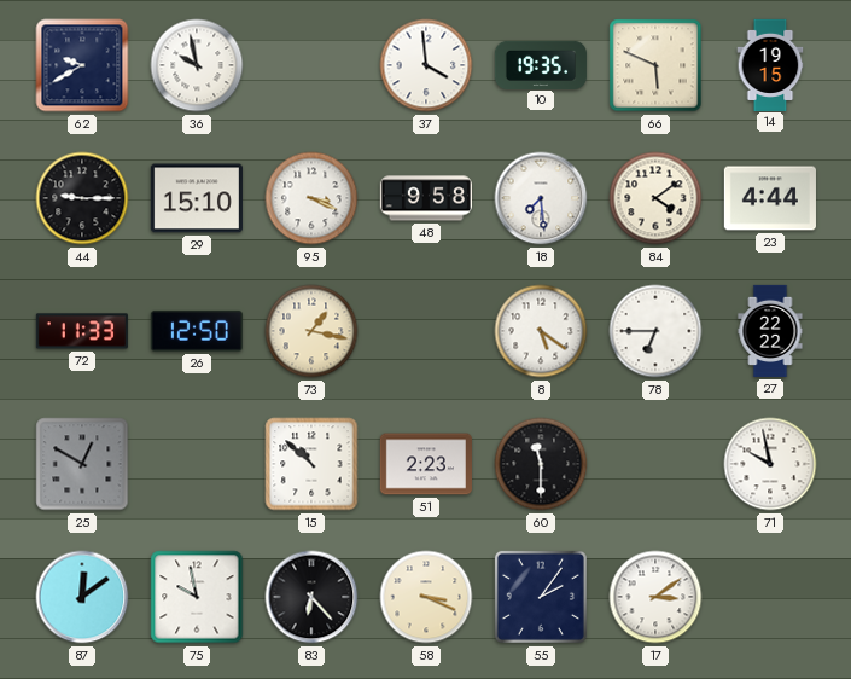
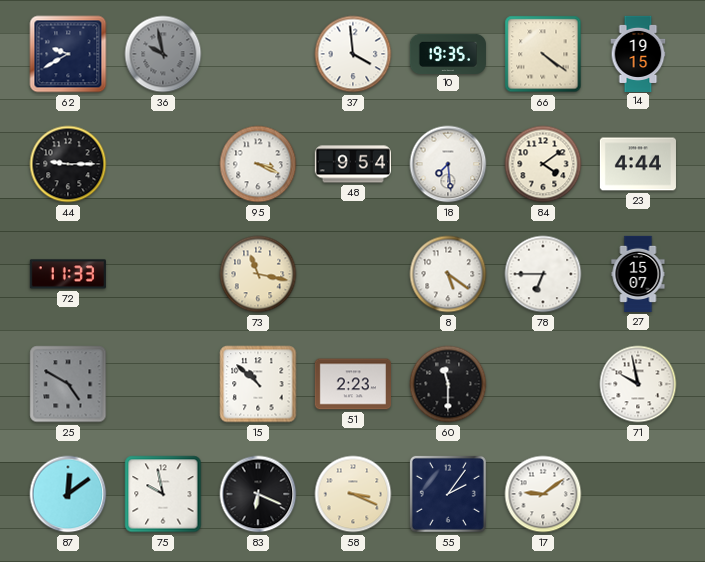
36 dial: white -> grey (163, 54)
66: 5:49 -> 4:21 (543, 54)
29: 15:10 -> none (197, 198)
48: 9:58 -> 9:54 (353, 164)
26: 12:50 -> none (197, 331)
73: 1:17 -> 11:17 (258, 274)
27: 22:22 -> 15:07 (638, 274)
25: 12:50 -> 4:50 (68, 384)
83: 6:23 -> 6:19 (258, 494)
17: 3:09 -> 9:09 (543, 494)
